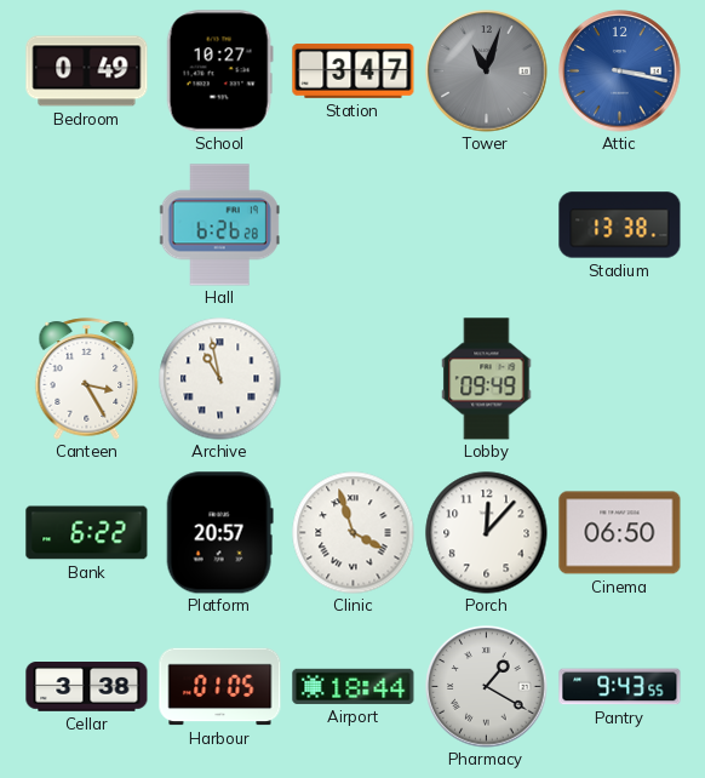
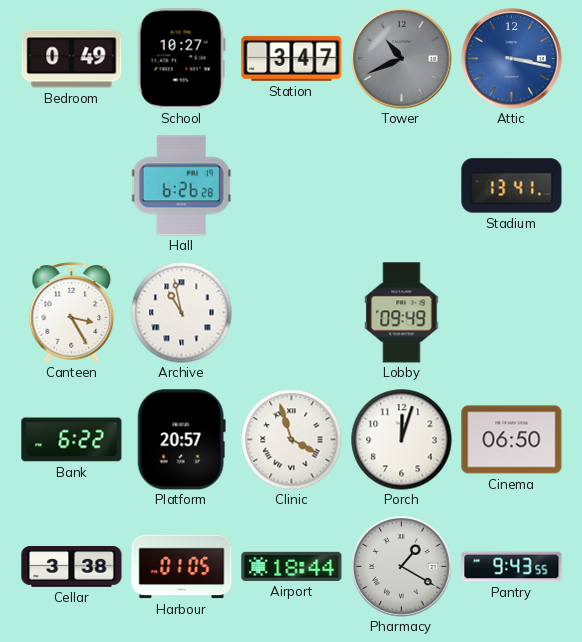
Tower: 11:03 -> 10:41 (402, 59)
Stadium: 13:38 -> 13:41 (512, 186)
Porch: 12:07 -> 12:03 (402, 440)
